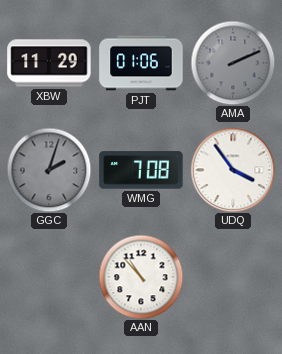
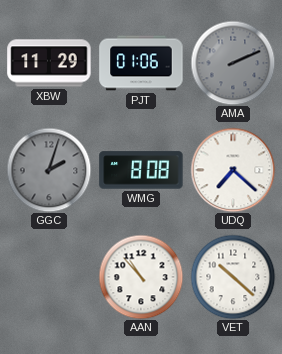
WMG: 7:08 -> 8:08 (141, 170)
UDQ: 3:54 -> 7:22 (233, 170)
VET: none -> 10:22 (233, 277)
